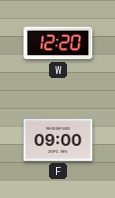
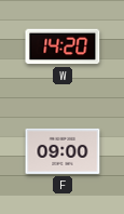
W: 12:20 -> 14:20 (63, 46)
